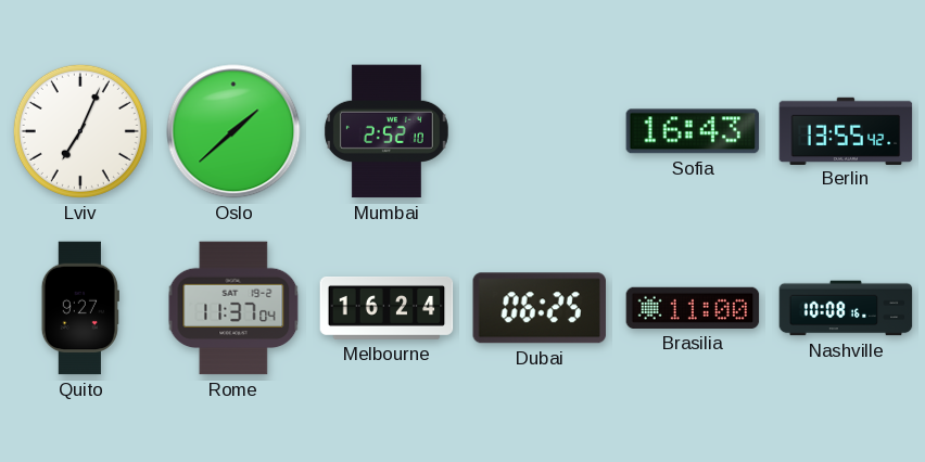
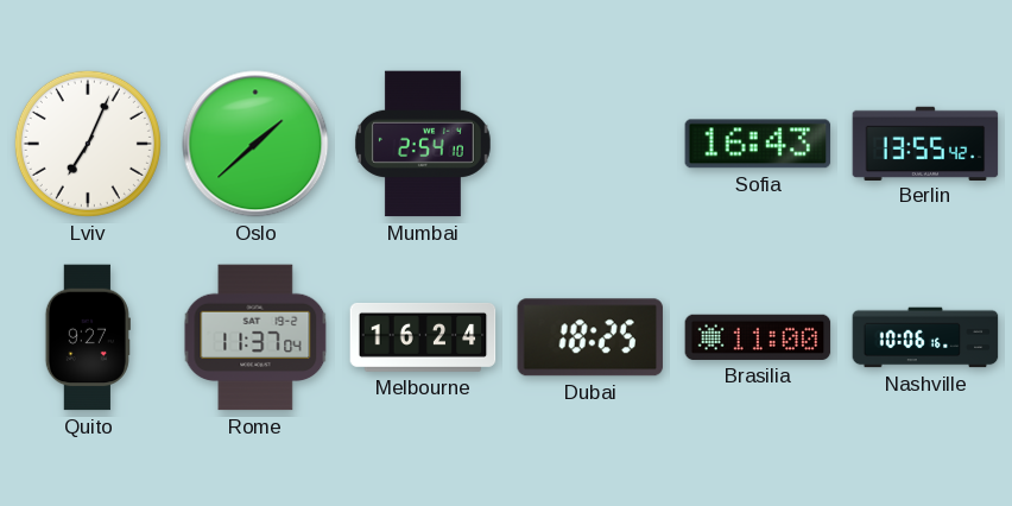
Mumbai: 2:52 -> 2:54 (423, 144)
Dubai: 06:25 -> 18:25 (590, 337)
Nashville: 10:08 -> 10:06 (925, 337)
